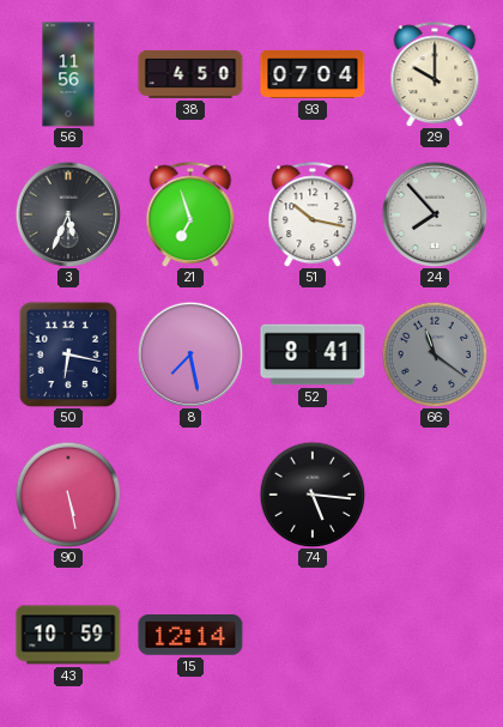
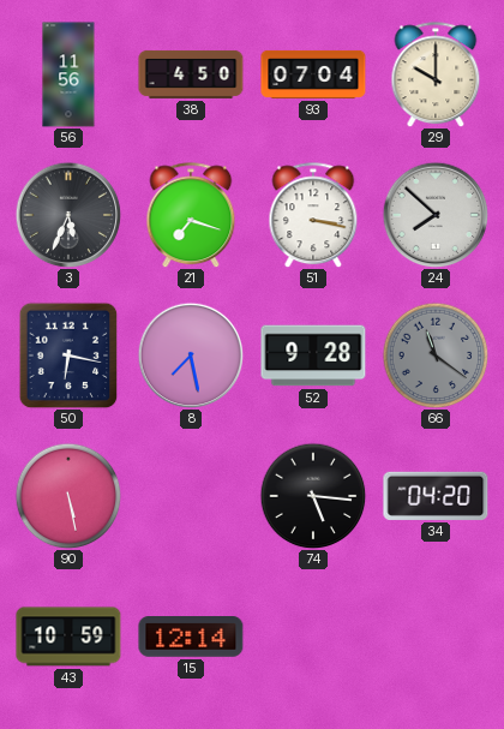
21: 6:57 -> 7:18 (191, 215)
51: 10:17 -> 3:17 (313, 215)
24: 7:53 -> 7:52 (436, 215)
52: 8:41 -> 9:28 (313, 355)
34: none -> 04:20 (436, 496)
